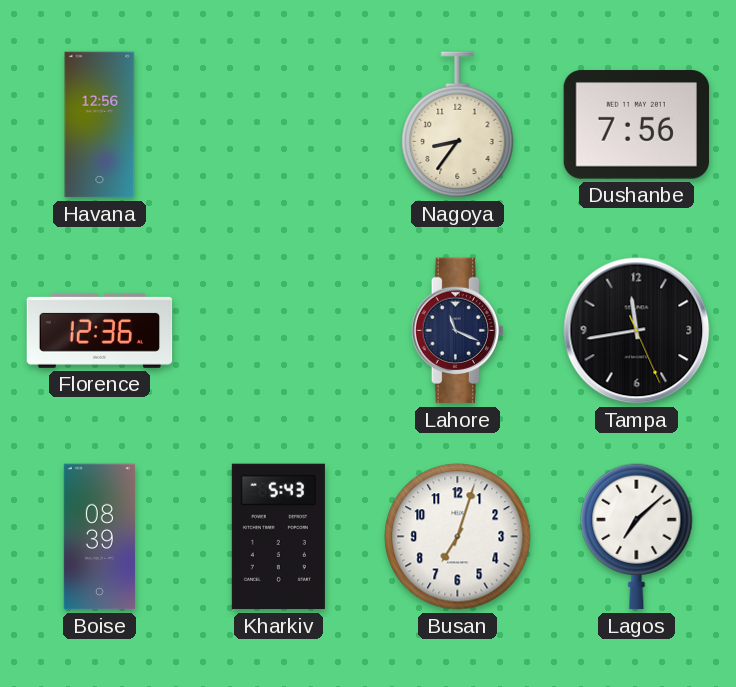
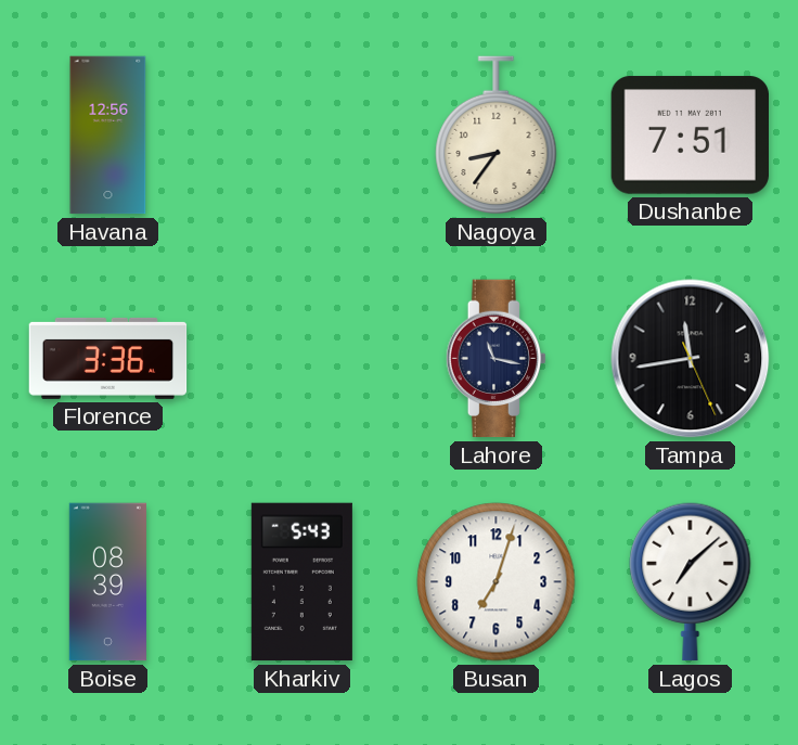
Dushanbe: 7:56 -> 7:51 (690, 136)
Florence: 12:36 -> 3:36 (108, 358)
Lahore: 11:19 -> 11:17 (495, 359)
